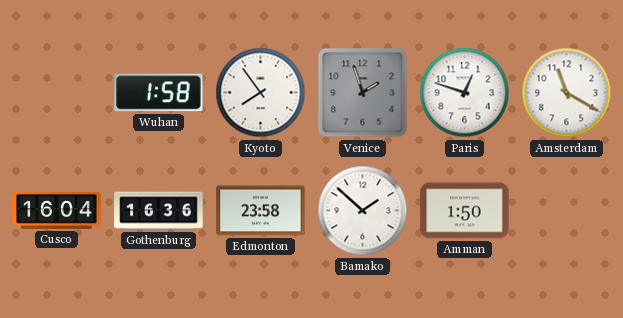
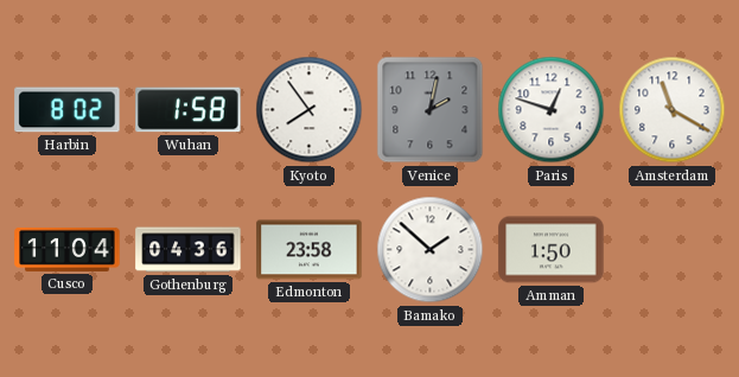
Harbin: none -> 8:02 (68, 110)
Venice: 1:57 -> 2:02 (431, 110)
Cusco: 16:04 -> 11:04 (68, 249)
Gothenburg: 16:36 -> 04:36 (189, 250)
